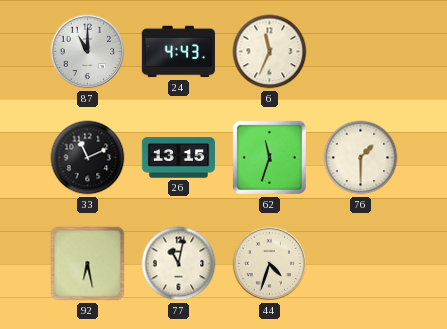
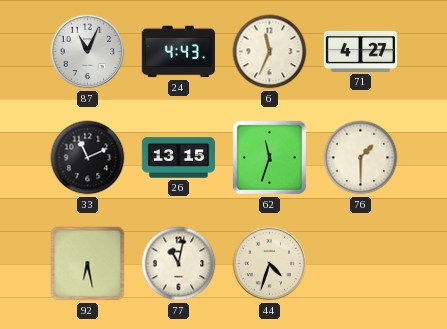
87: 11:00 -> 11:04 (88, 52)
71: none -> 4:27 (360, 51)
